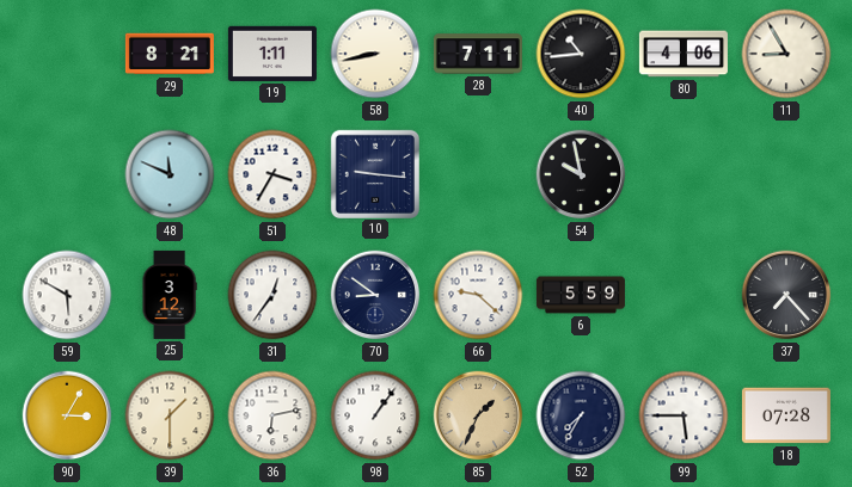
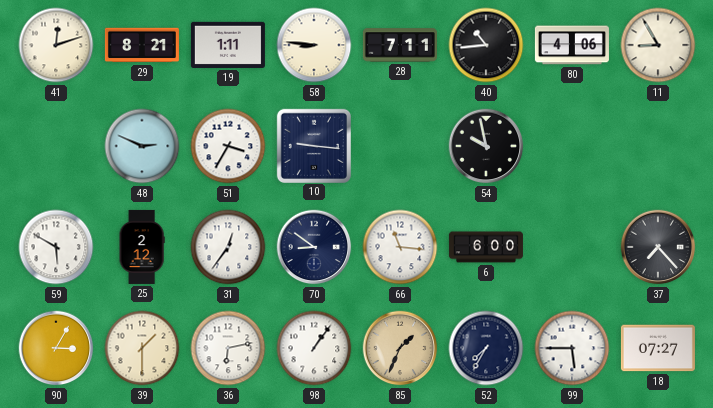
41: none -> 12:12 (56, 45)
58: 8:43 -> 8:46 (314, 45)
48: 11:49 -> 2:49 (142, 146)
25: 3:12 -> 2:12 (142, 247)
66: 9:22 -> 11:16 (400, 247)
6: 5:59 -> 6:00 (486, 247)
18: 07:28 -> 07:27 (658, 348)
